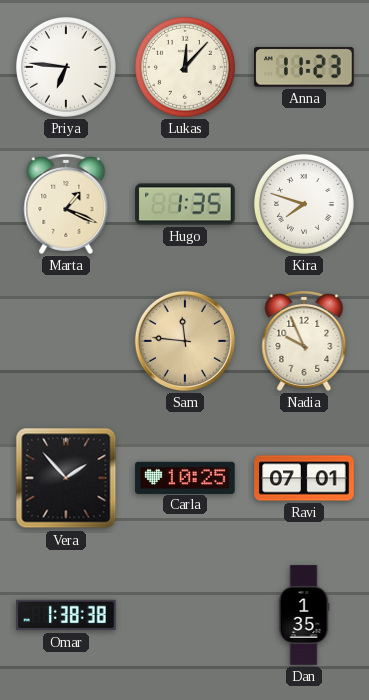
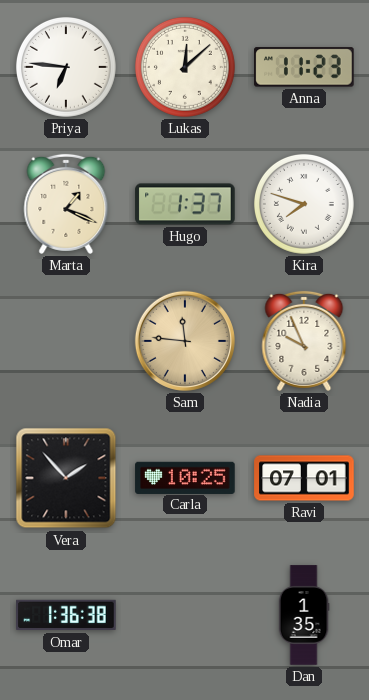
Lukas: 12:07 -> 12:08 (185, 67)
Hugo: 1:35 -> 1:37 (185, 204)
Omar: 1:38 -> 1:36 (66, 615)
